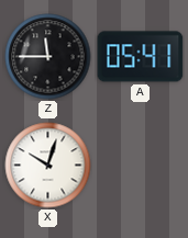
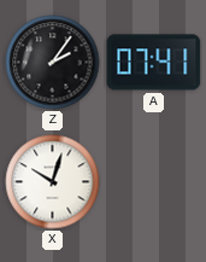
Z: 11:45 -> 2:06 (53, 63)
A: 05:41 -> 07:41 (154, 63)
